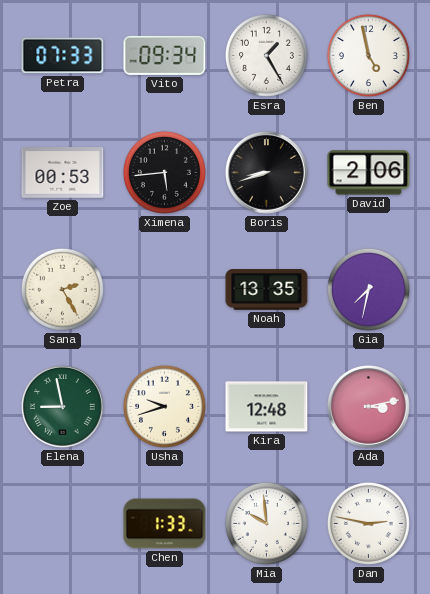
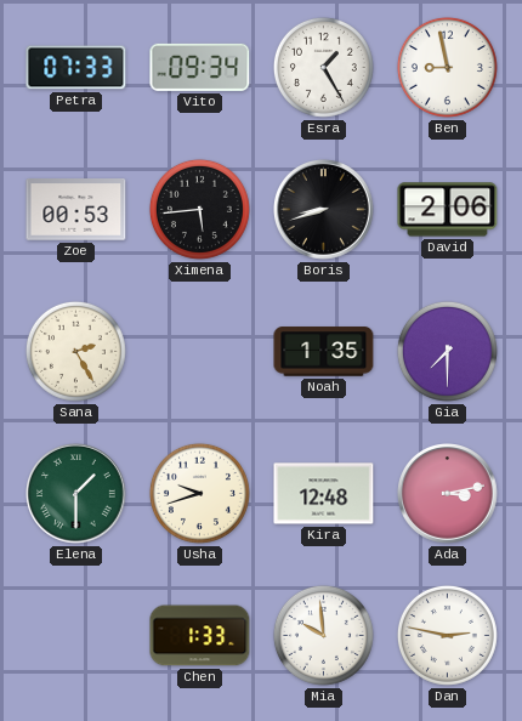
Ben: 4:58 -> 8:58 (447, 67)
Noah: 13:35 -> 1:35 (324, 352)
Gia: 7:32 -> 7:30 (447, 351)
Elena: 8:58 -> 1:30 (76, 494)
